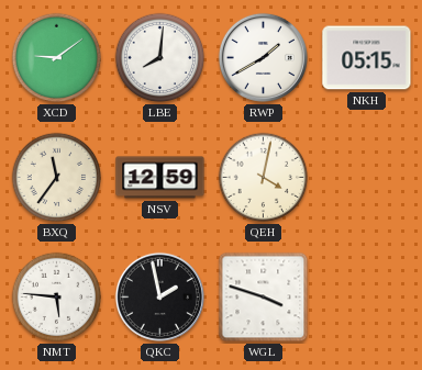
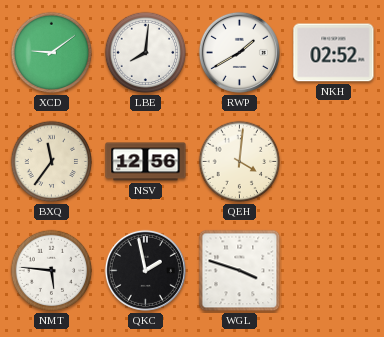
NKH: 05:15 -> 02:52 (334, 53)
NSV: 12:59 -> 12:56 (146, 162)
QEH: 4:02 -> 4:01 (240, 162)
